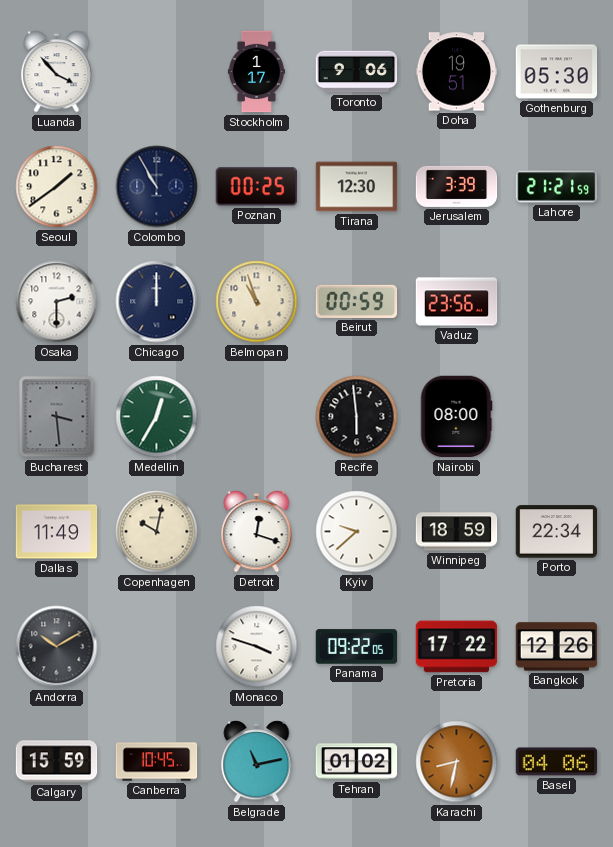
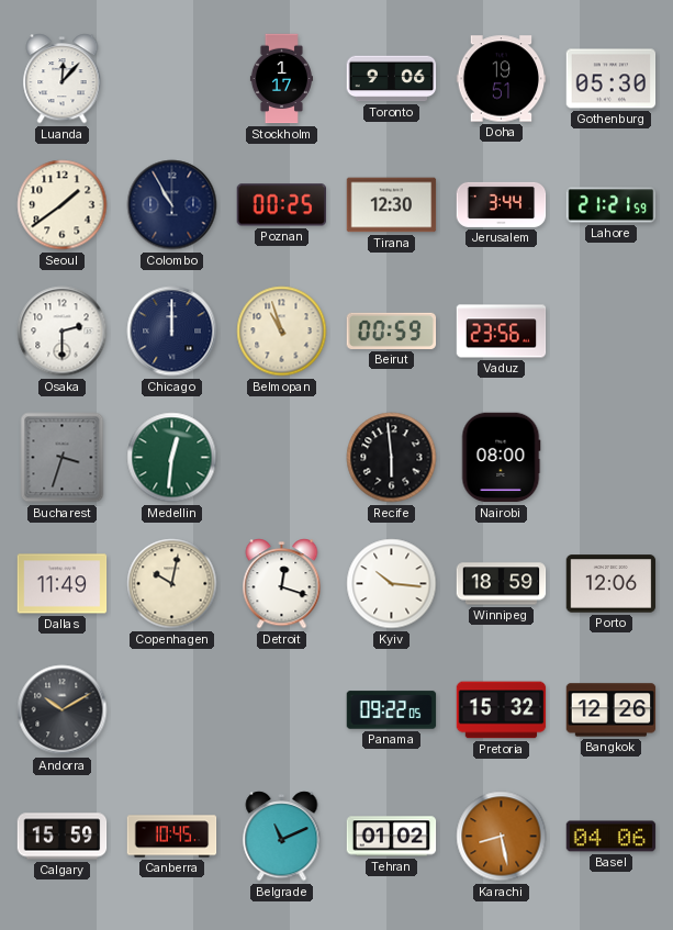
Luanda: 3:53 -> 12:07 (63, 79)
Jerusalem: 3:39 -> 3:44 (502, 204)
Bucharest: 3:29 -> 3:33 (63, 458)
Medellin: 12:35 -> 12:31 (172, 458)
Kyiv: 9:38 -> 10:16 (392, 584)
Porto: 22:34 -> 12:06 (612, 584)
Monaco: 3:48 -> none (257, 647)
Pretoria: 17:22 -> 15:32 (502, 710)
Belgrade: 11:13 -> 11:11 (282, 837)
Karachi: 8:32 -> 8:28 (502, 837)
